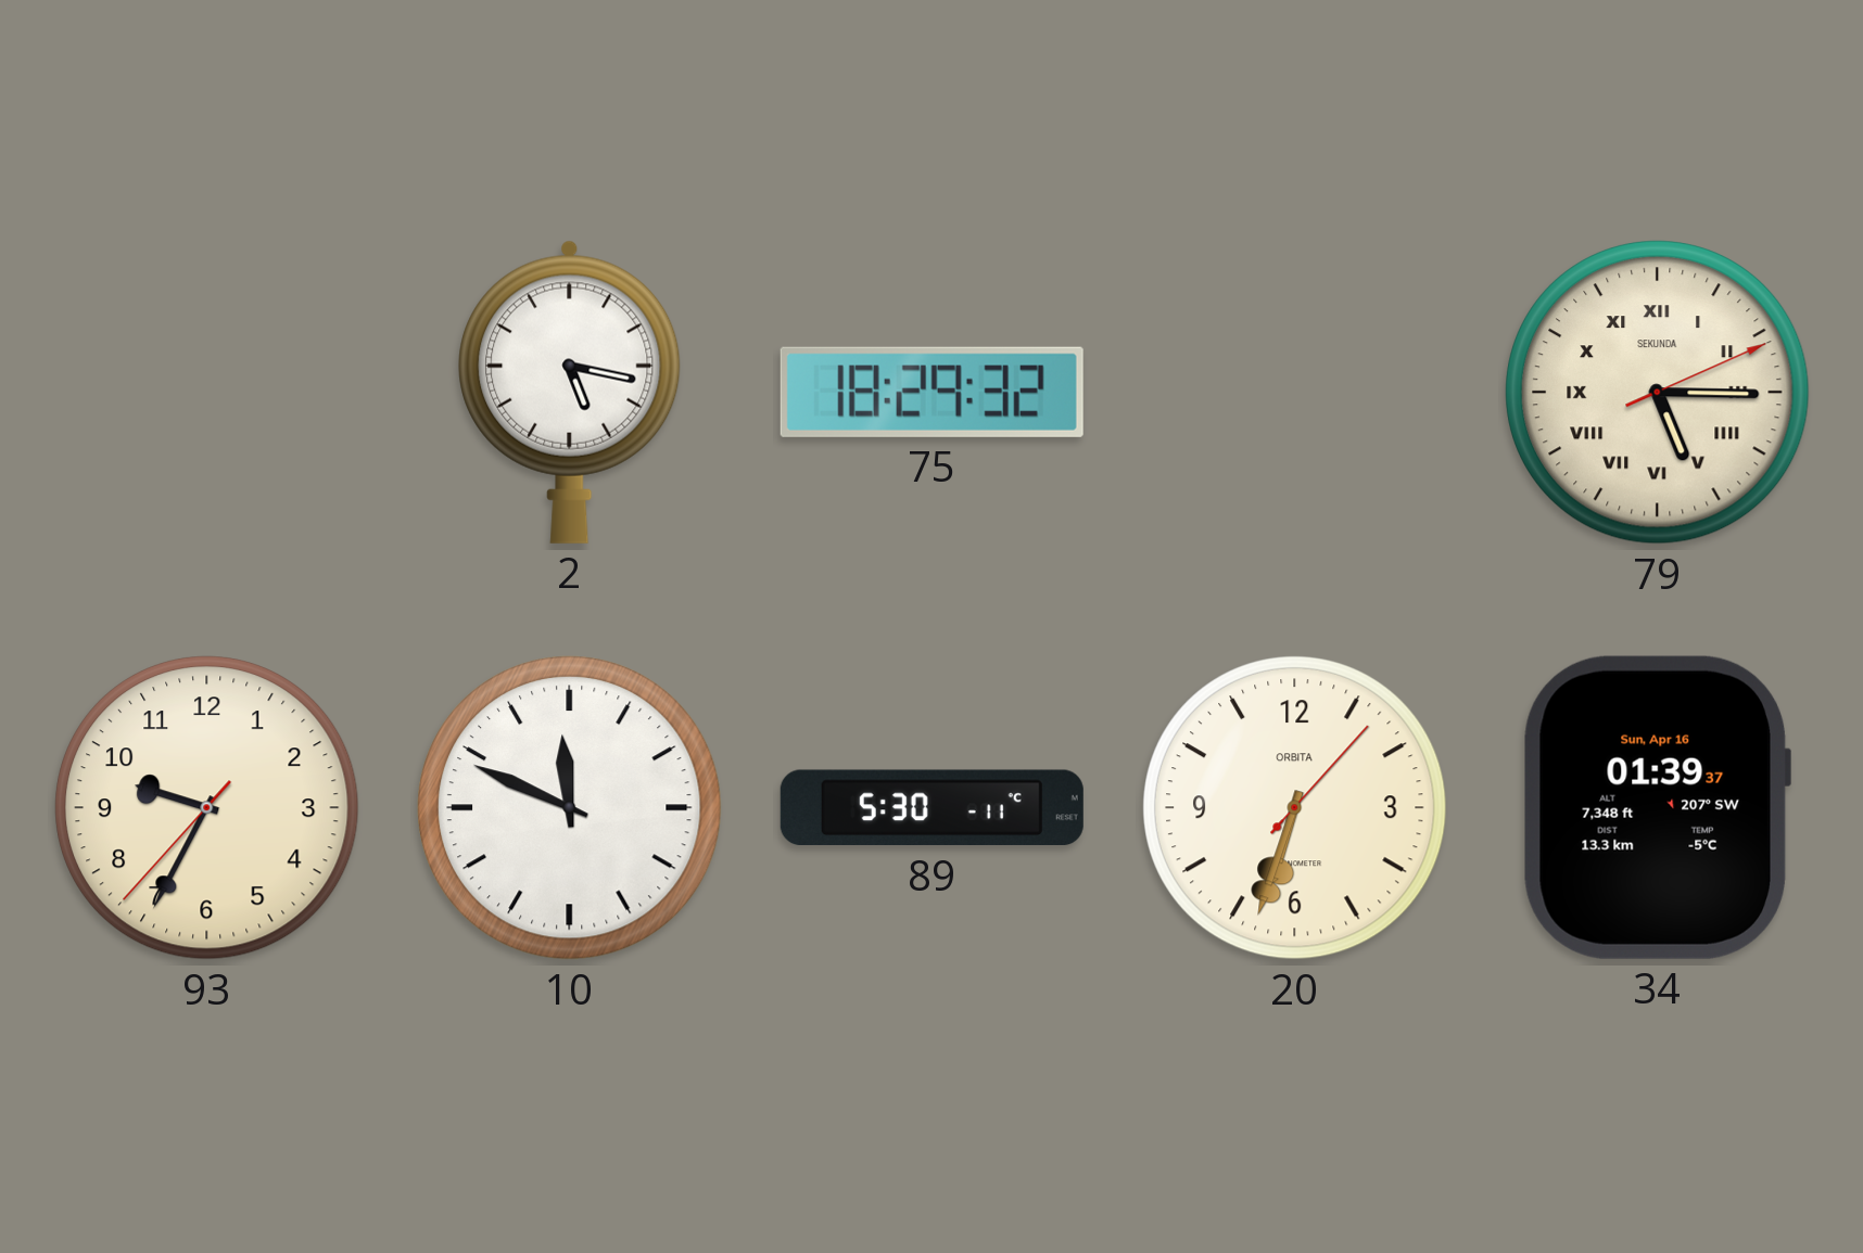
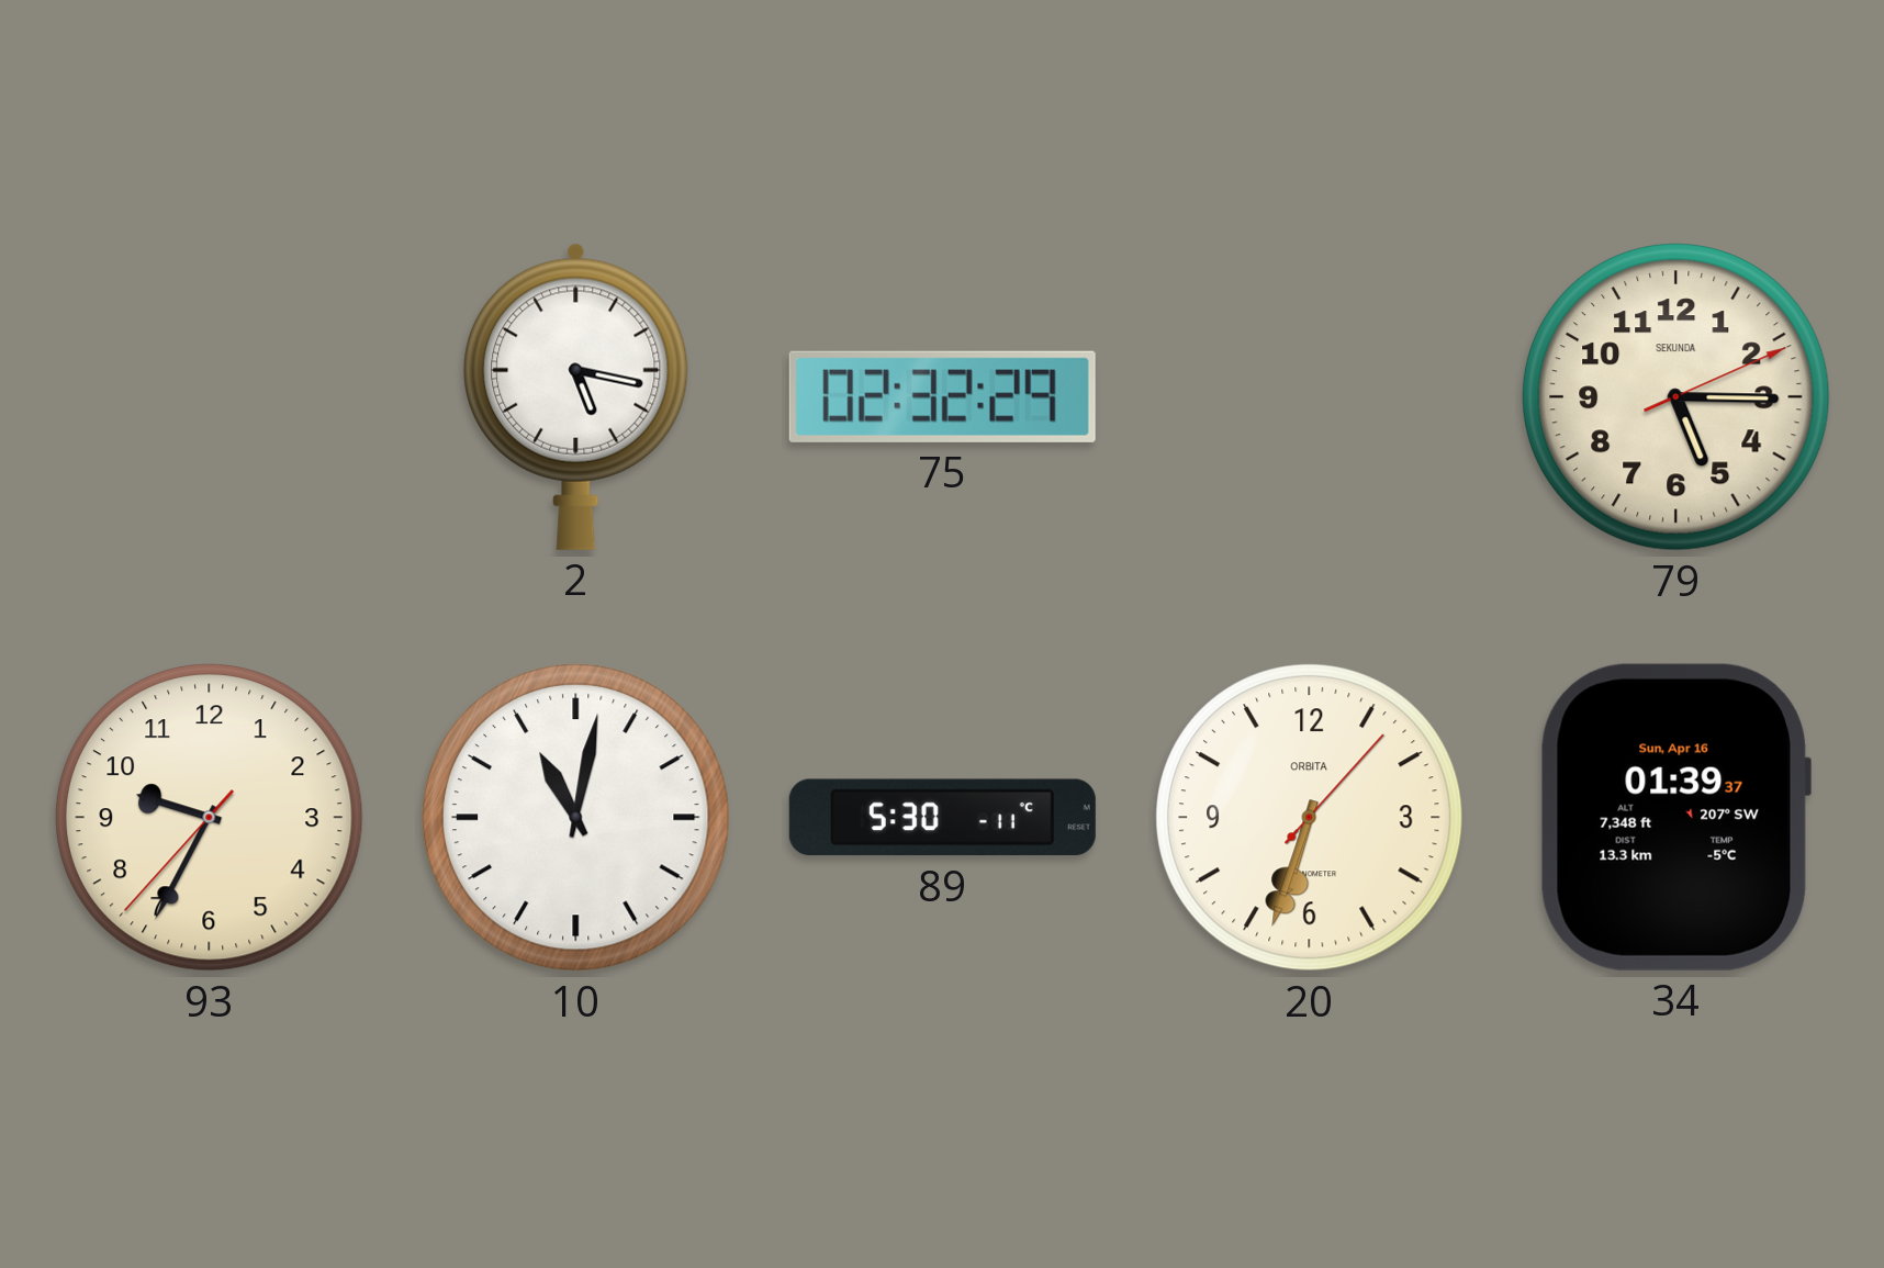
75: 18:29 -> 02:32 (942, 396)
79 numerals: Roman -> Arabic (1676, 397)
10: 11:49 -> 11:02 (576, 818)
